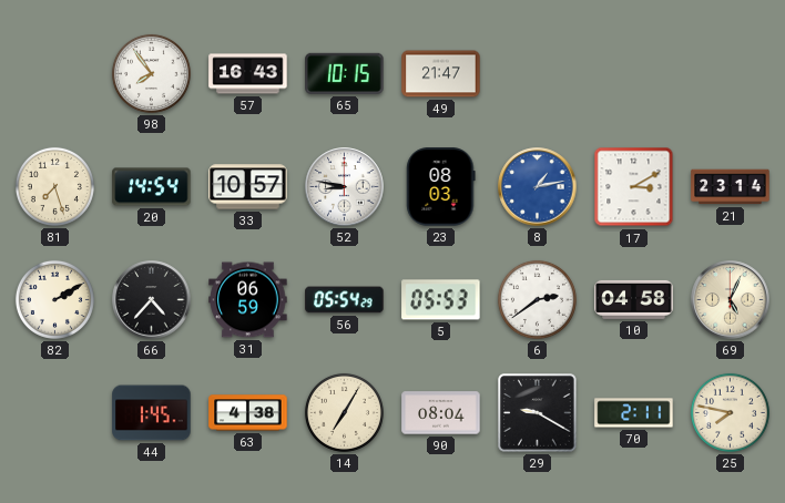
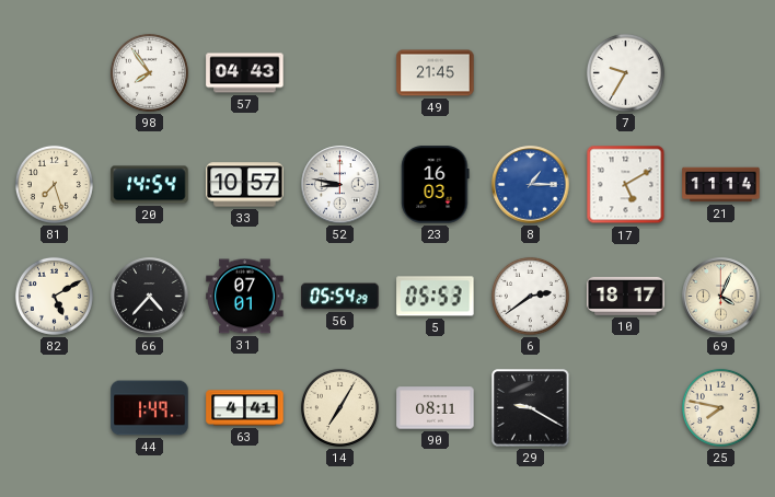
57: 16:43 -> 04:43 (245, 73)
65: 10:15 -> none (345, 73)
49: 21:47 -> 21:45 (436, 73)
7: none -> 9:35 (625, 72)
23: 08:03 -> 16:03 (436, 185)
8: 1:13 -> 1:15 (531, 185)
17: 3:10 -> 5:10 (626, 185)
21: 23:14 -> 11:14 (721, 185)
82: 2:10 -> 5:10 (54, 296)
31: 06:59 -> 07:01 (245, 297)
10: 04:58 -> 18:17 (626, 296)
69: 5:04 -> 4:04 (721, 297)
44: 1:45 -> 1:49 (150, 408)
63: 4:38 -> 4:41 (245, 408)
90: 08:04 -> 08:11 (436, 408)
70: 2:11 -> none (634, 413)
